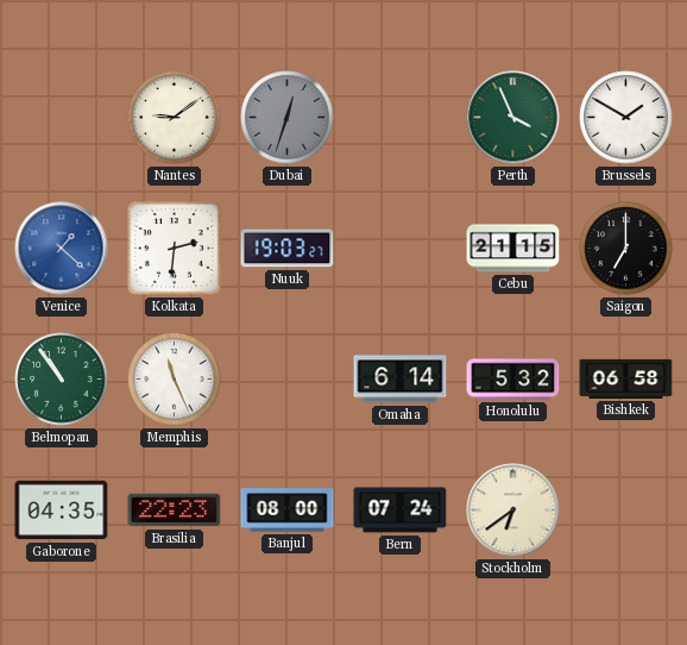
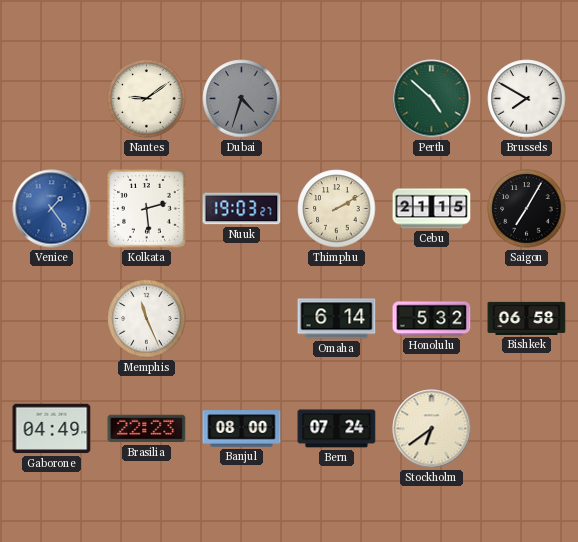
Dubai: 12:33 -> 4:33 (242, 99)
Perth: 3:56 -> 4:52 (432, 99)
Brussels: 1:50 -> 7:50 (527, 99)
Venice: 1:22 -> 1:24 (52, 209)
Kolkata: 2:31 -> 2:29 (147, 209)
Thimphu: none -> 2:10 (337, 209)
Saigon: 7:00 -> 7:05 (527, 209)
Belmopan: 10:54 -> none (62, 380)
Gaborone: 04:35 -> 04:49 (52, 429)
